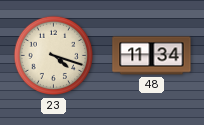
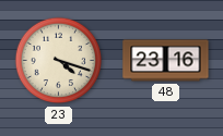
48: 11:34 -> 23:16 (166, 61)
